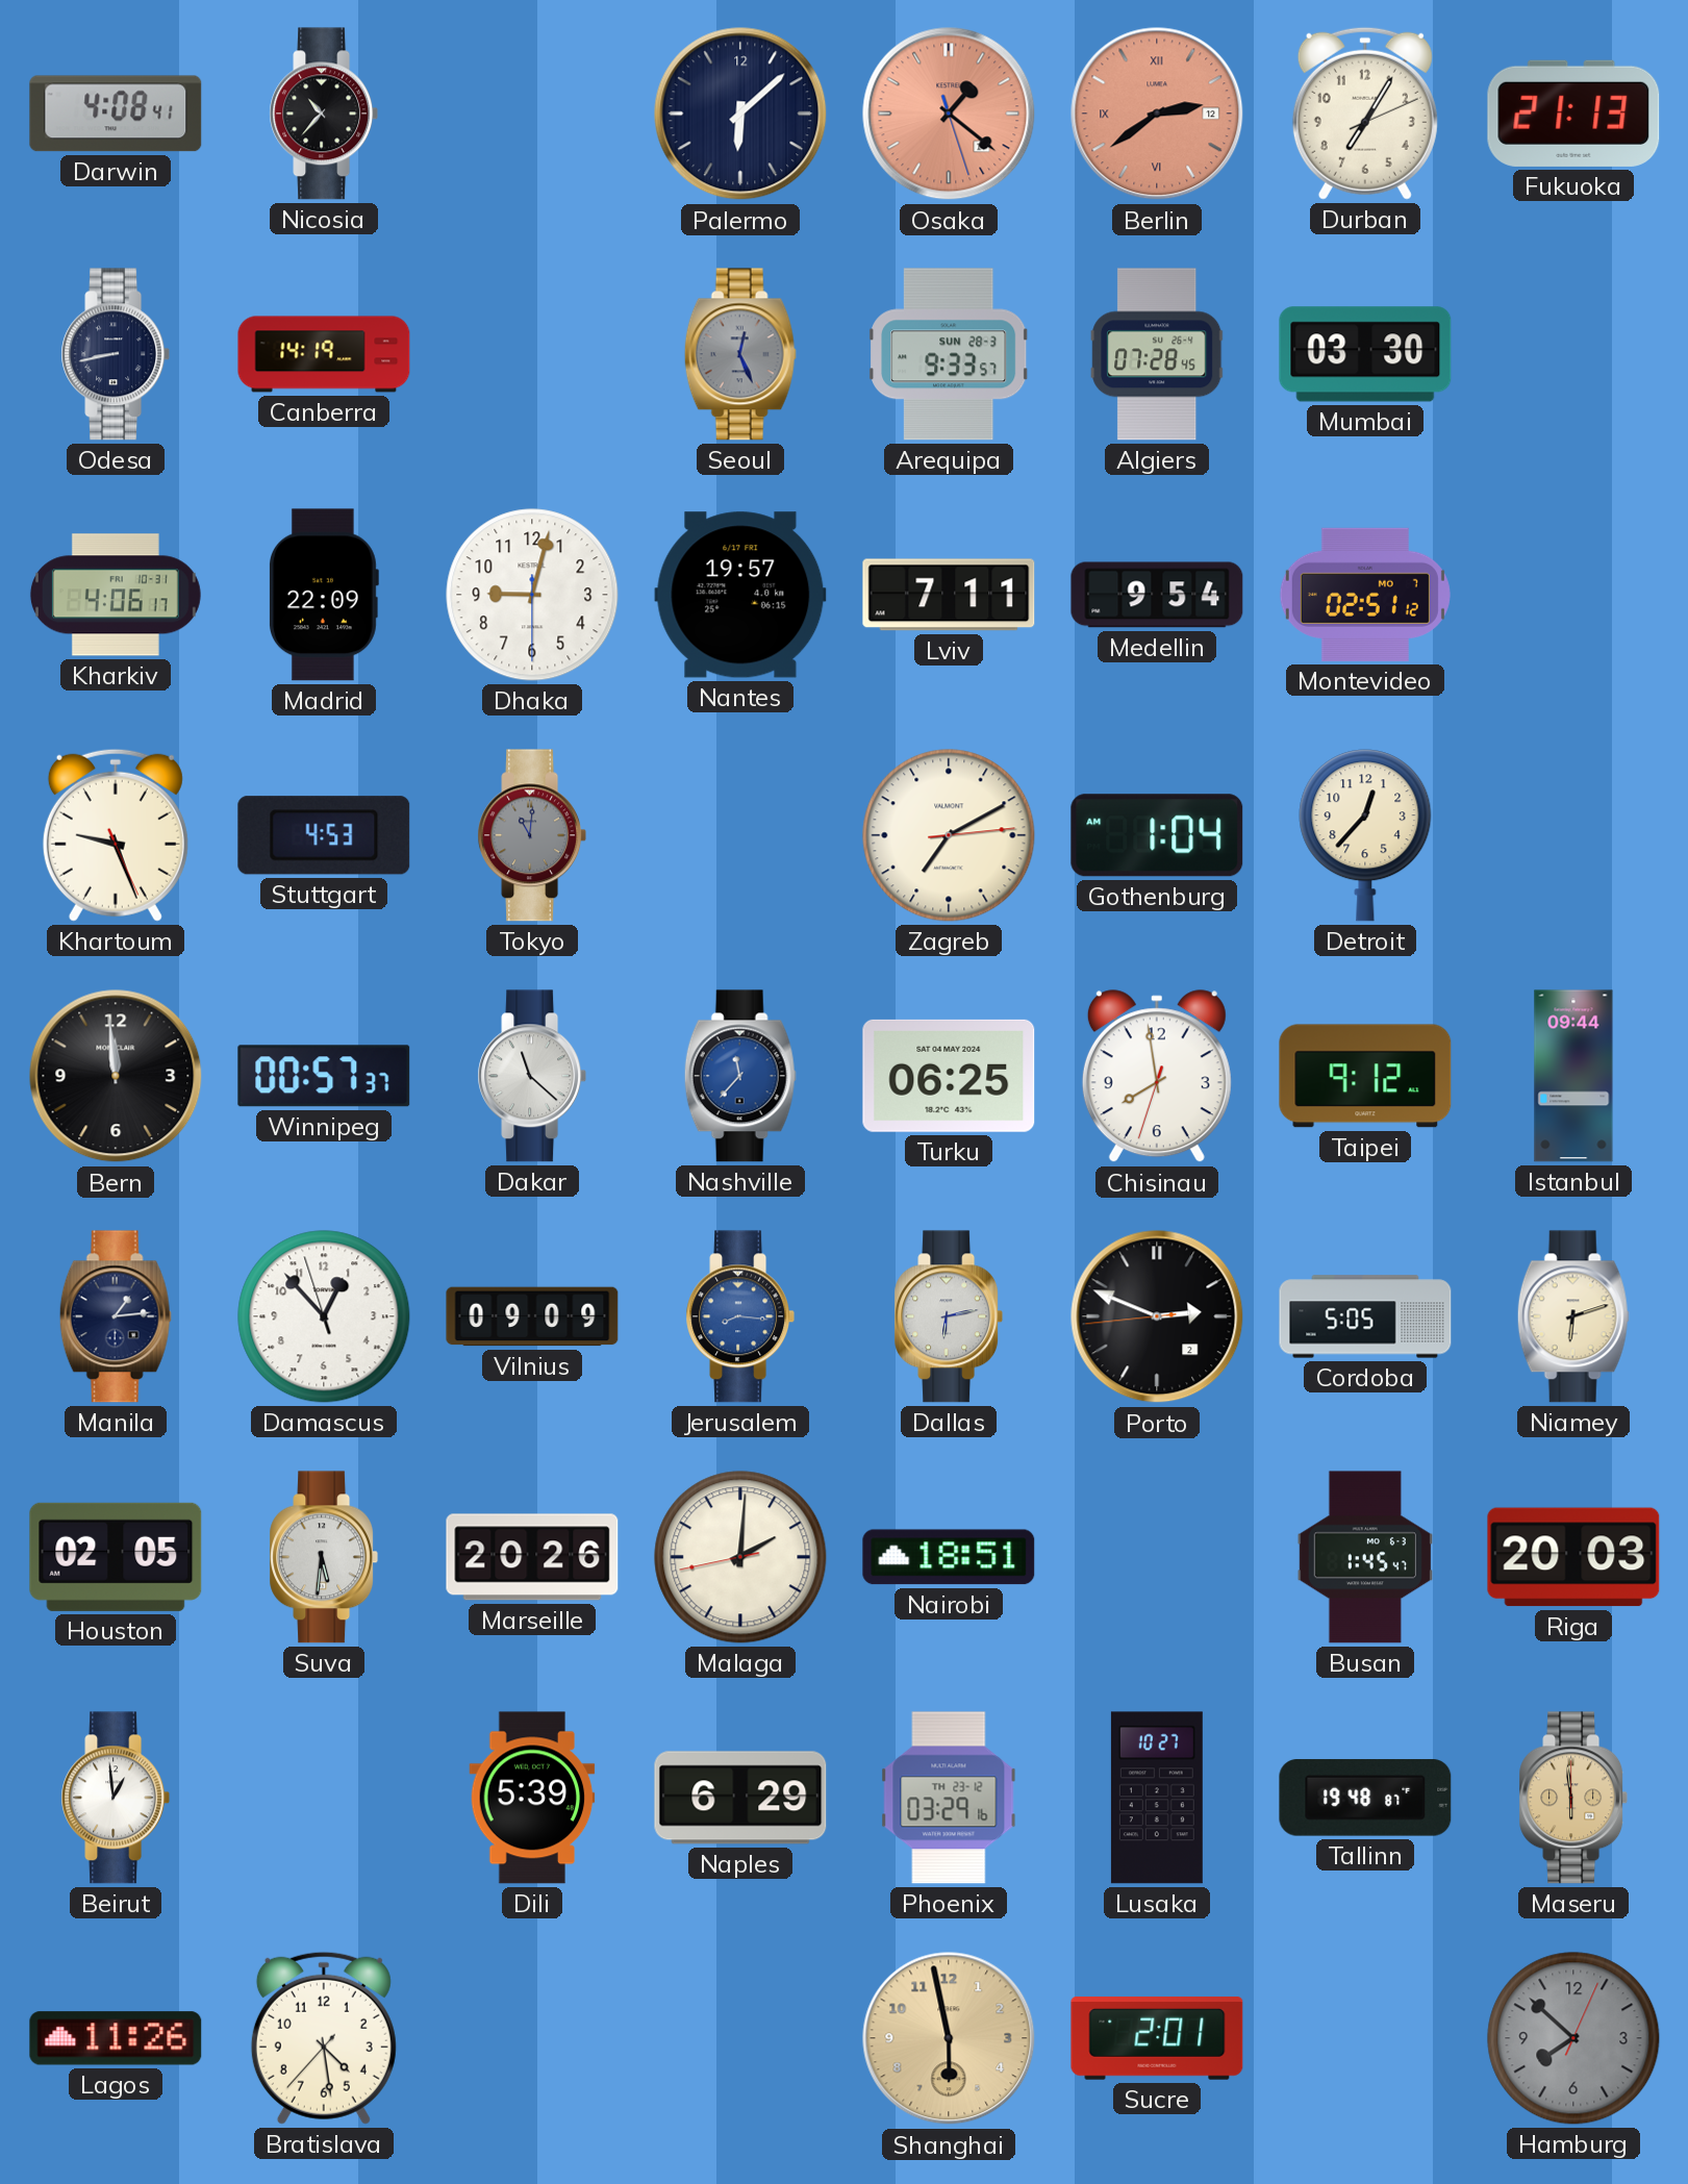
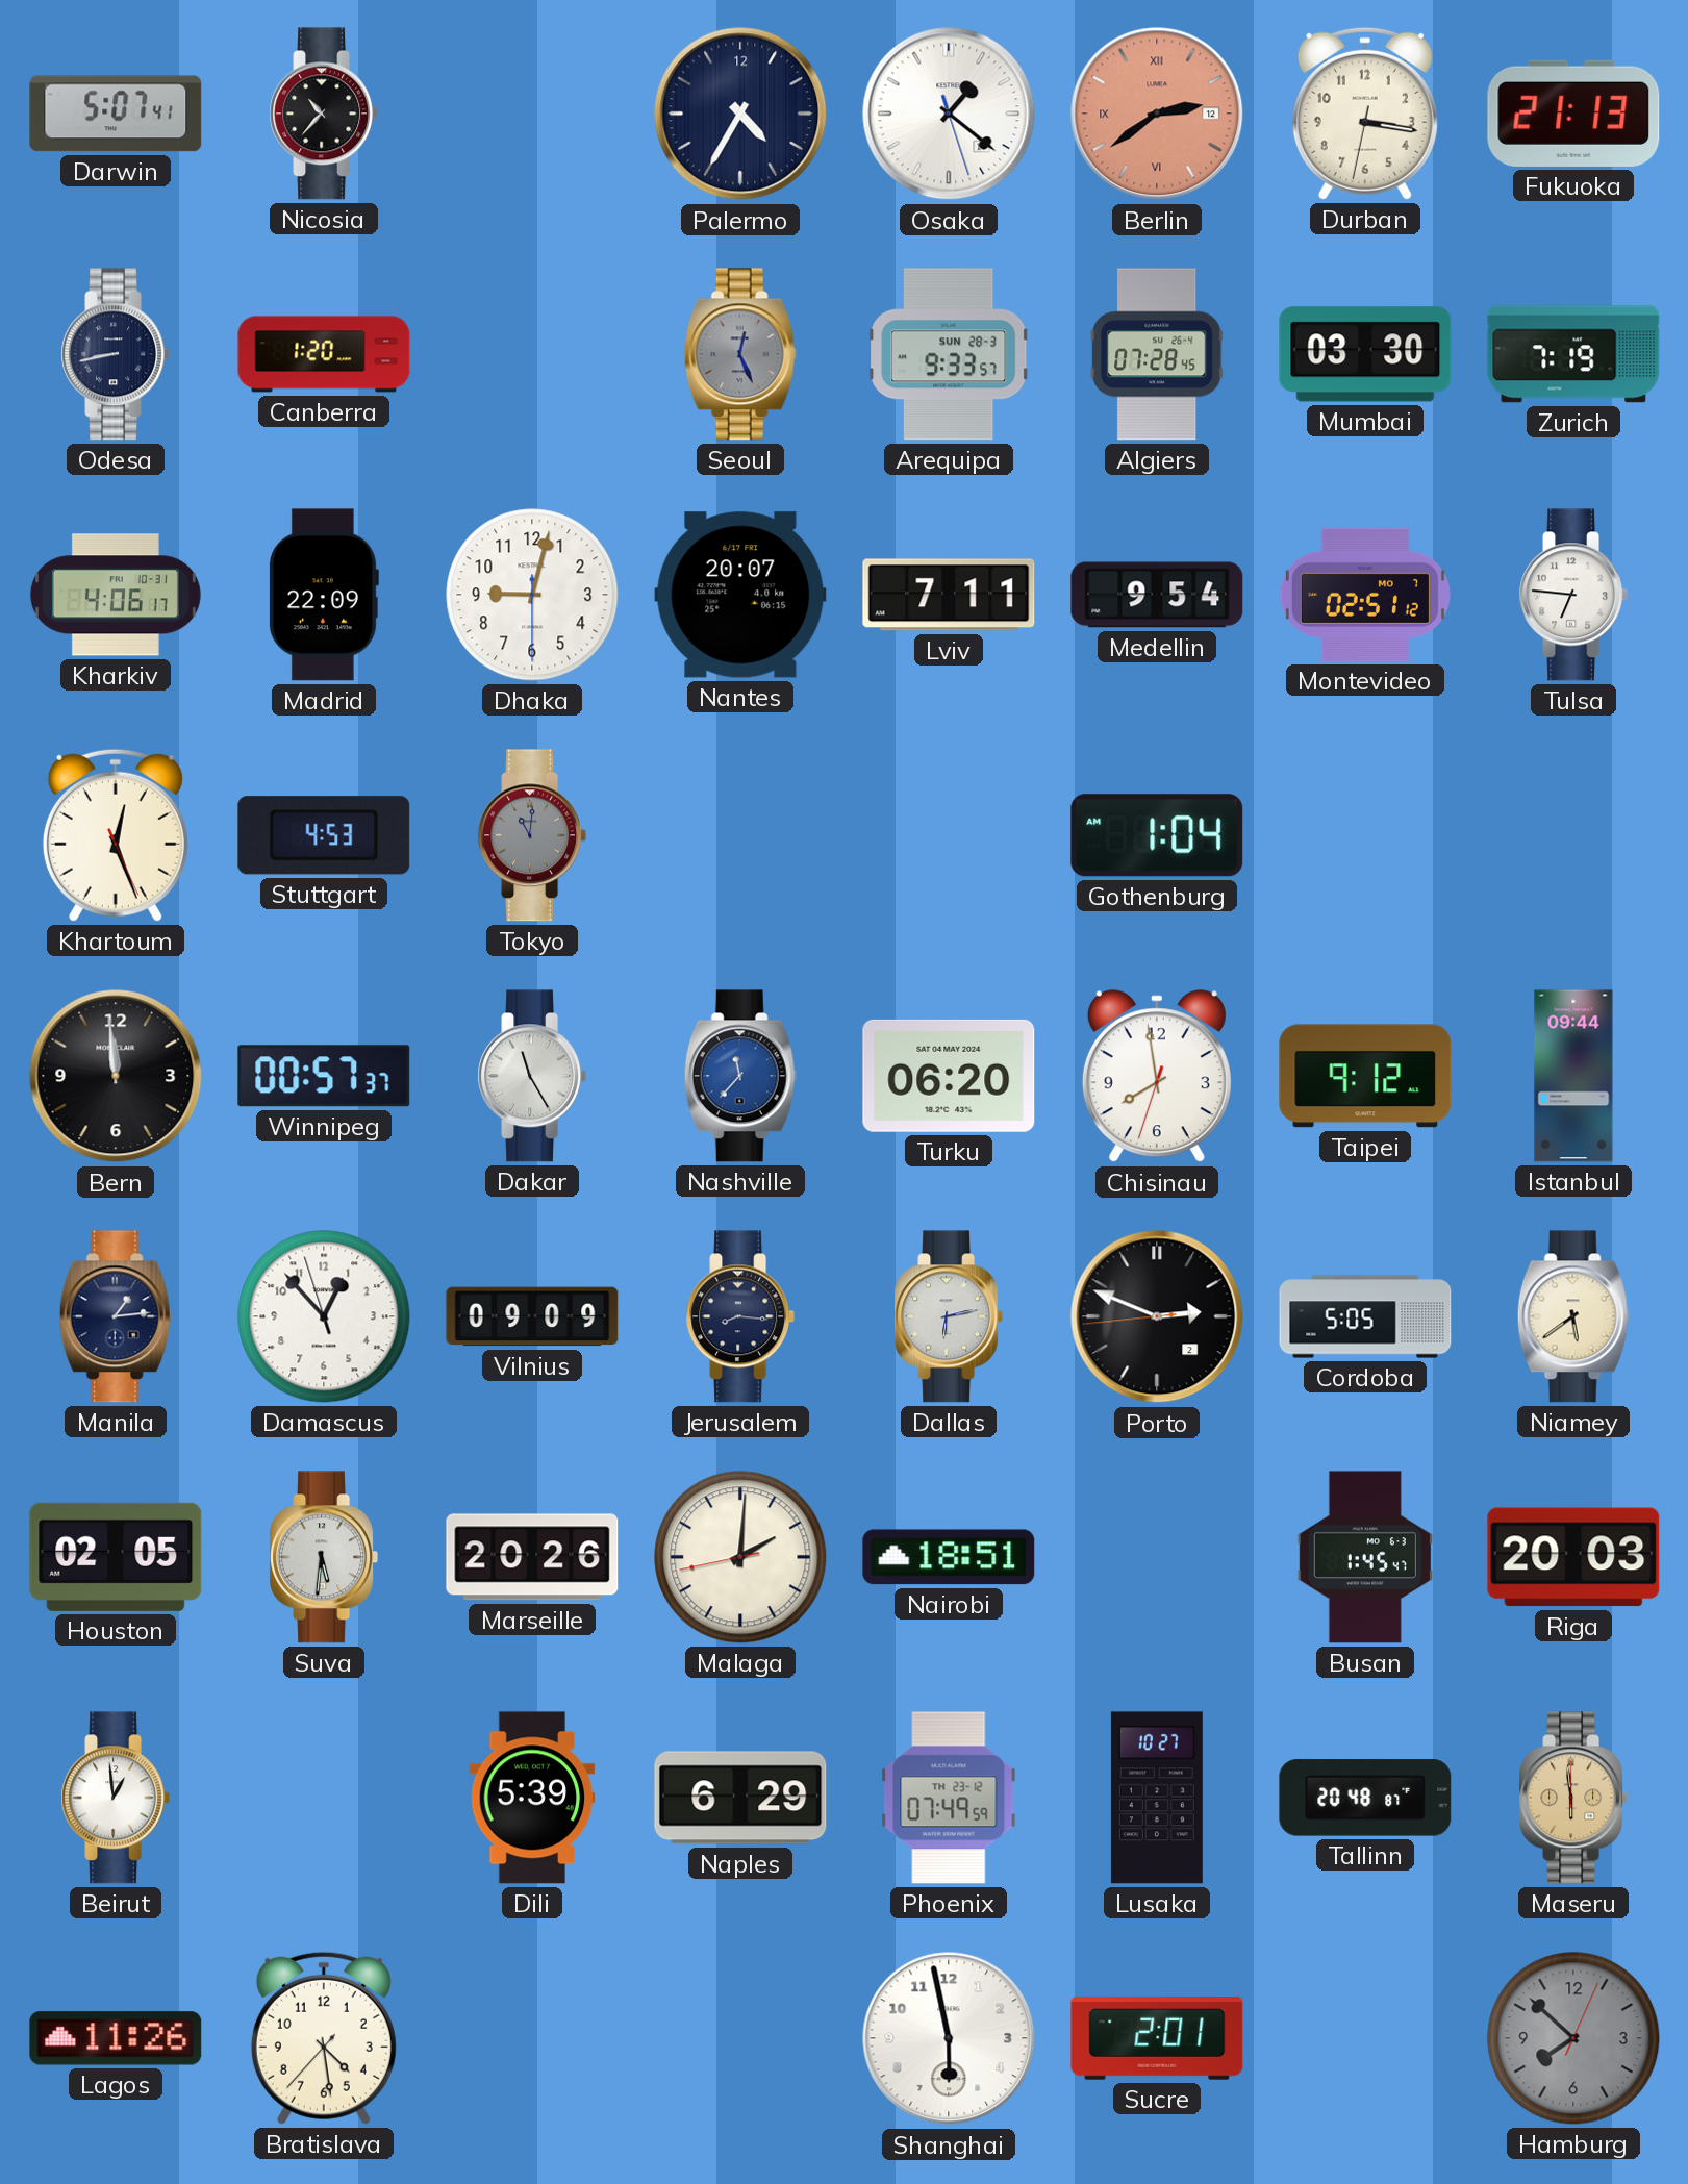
Darwin: 4:08 -> 5:07 (116, 114)
Palermo: 6:08 -> 4:35 (740, 114)
Osaka dial: salmon -> white (949, 114)
Durban: 7:05 -> 3:16 (1365, 114)
Canberra: 14:19 -> 1:20 (324, 354)
Zurich: none -> 7:19 (1573, 354)
Nantes: 19:57 -> 20:07 (740, 595)
Tulsa: none -> 6:46 (1573, 595)
Khartoum: 9:26 -> 12:26 (116, 835)
Zagreb: 7:10 -> none (949, 835)
Detroit: 12:37 -> none (1365, 835)
Dakar: 11:22 -> 11:25 (532, 1076)
Turku: 06:25 -> 06:20 (949, 1076)
Jerusalem dial: blue -> navy (740, 1316)
Niamey: 6:12 -> 5:39 (1573, 1316)
Phoenix: 03:29 -> 07:49 (949, 1798)
Tallinn: 19:48 -> 20:48 (1365, 1798)
Shanghai dial: champagne -> white (949, 2038)
